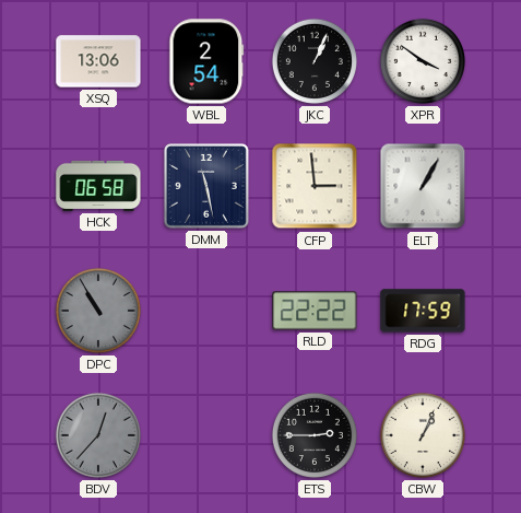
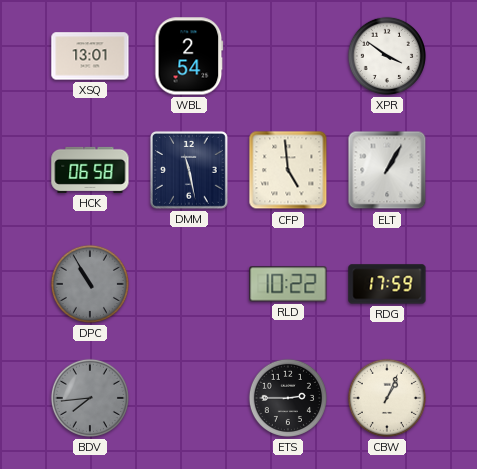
XSQ: 13:06 -> 13:01 (90, 56)
JKC: 1:04 -> none (315, 61)
CFP: 2:59 -> 4:59 (288, 170)
RLD: 22:22 -> 10:22 (288, 284)
BDV: 12:37 -> 7:44 (90, 398)
